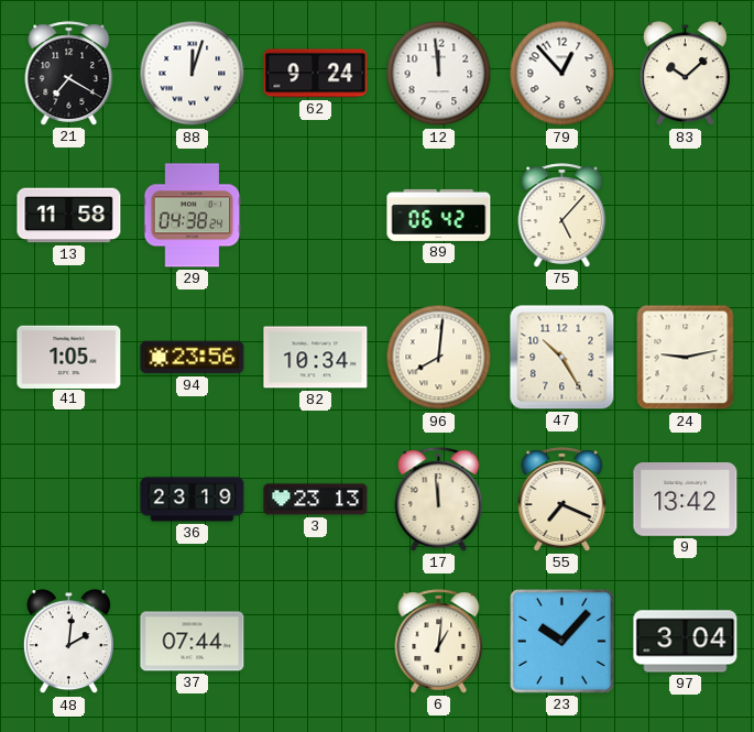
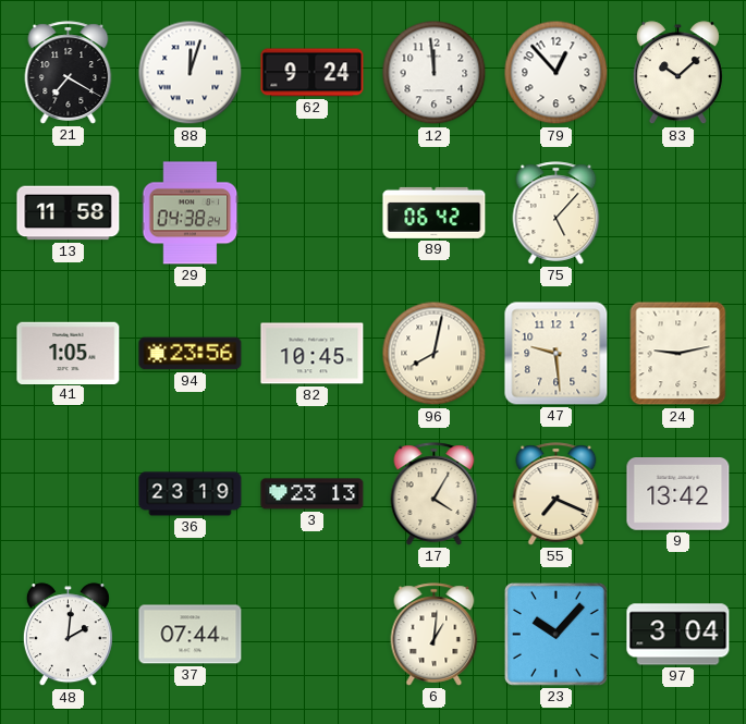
82: 10:34 -> 10:45 (313, 354)
96: 8:01 -> 8:02 (435, 354)
47: 10:25 -> 9:29 (557, 354)
17: 11:59 -> 4:05 (435, 494)
